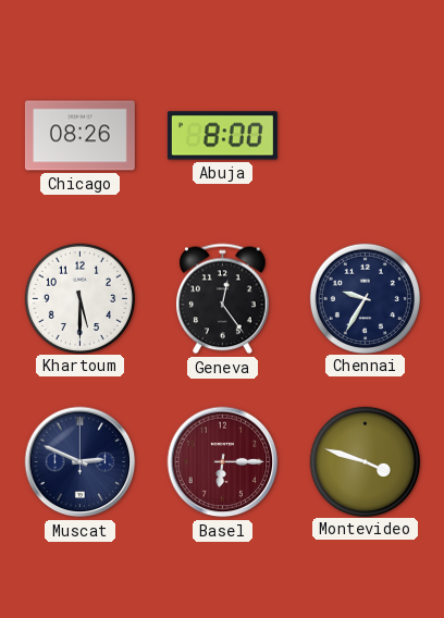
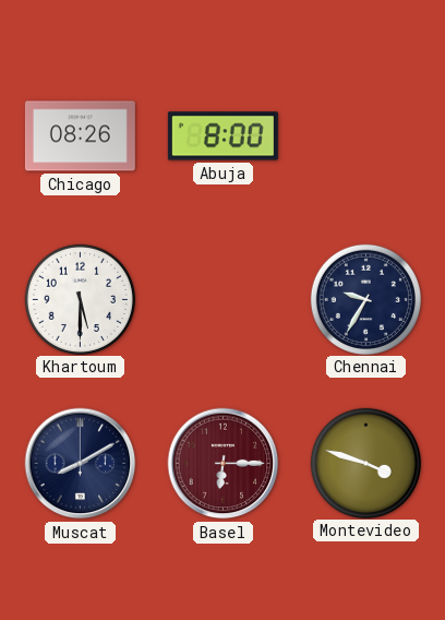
Geneva: 12:24 -> none (223, 299)
Muscat: 2:49 -> 8:10 (81, 464)
